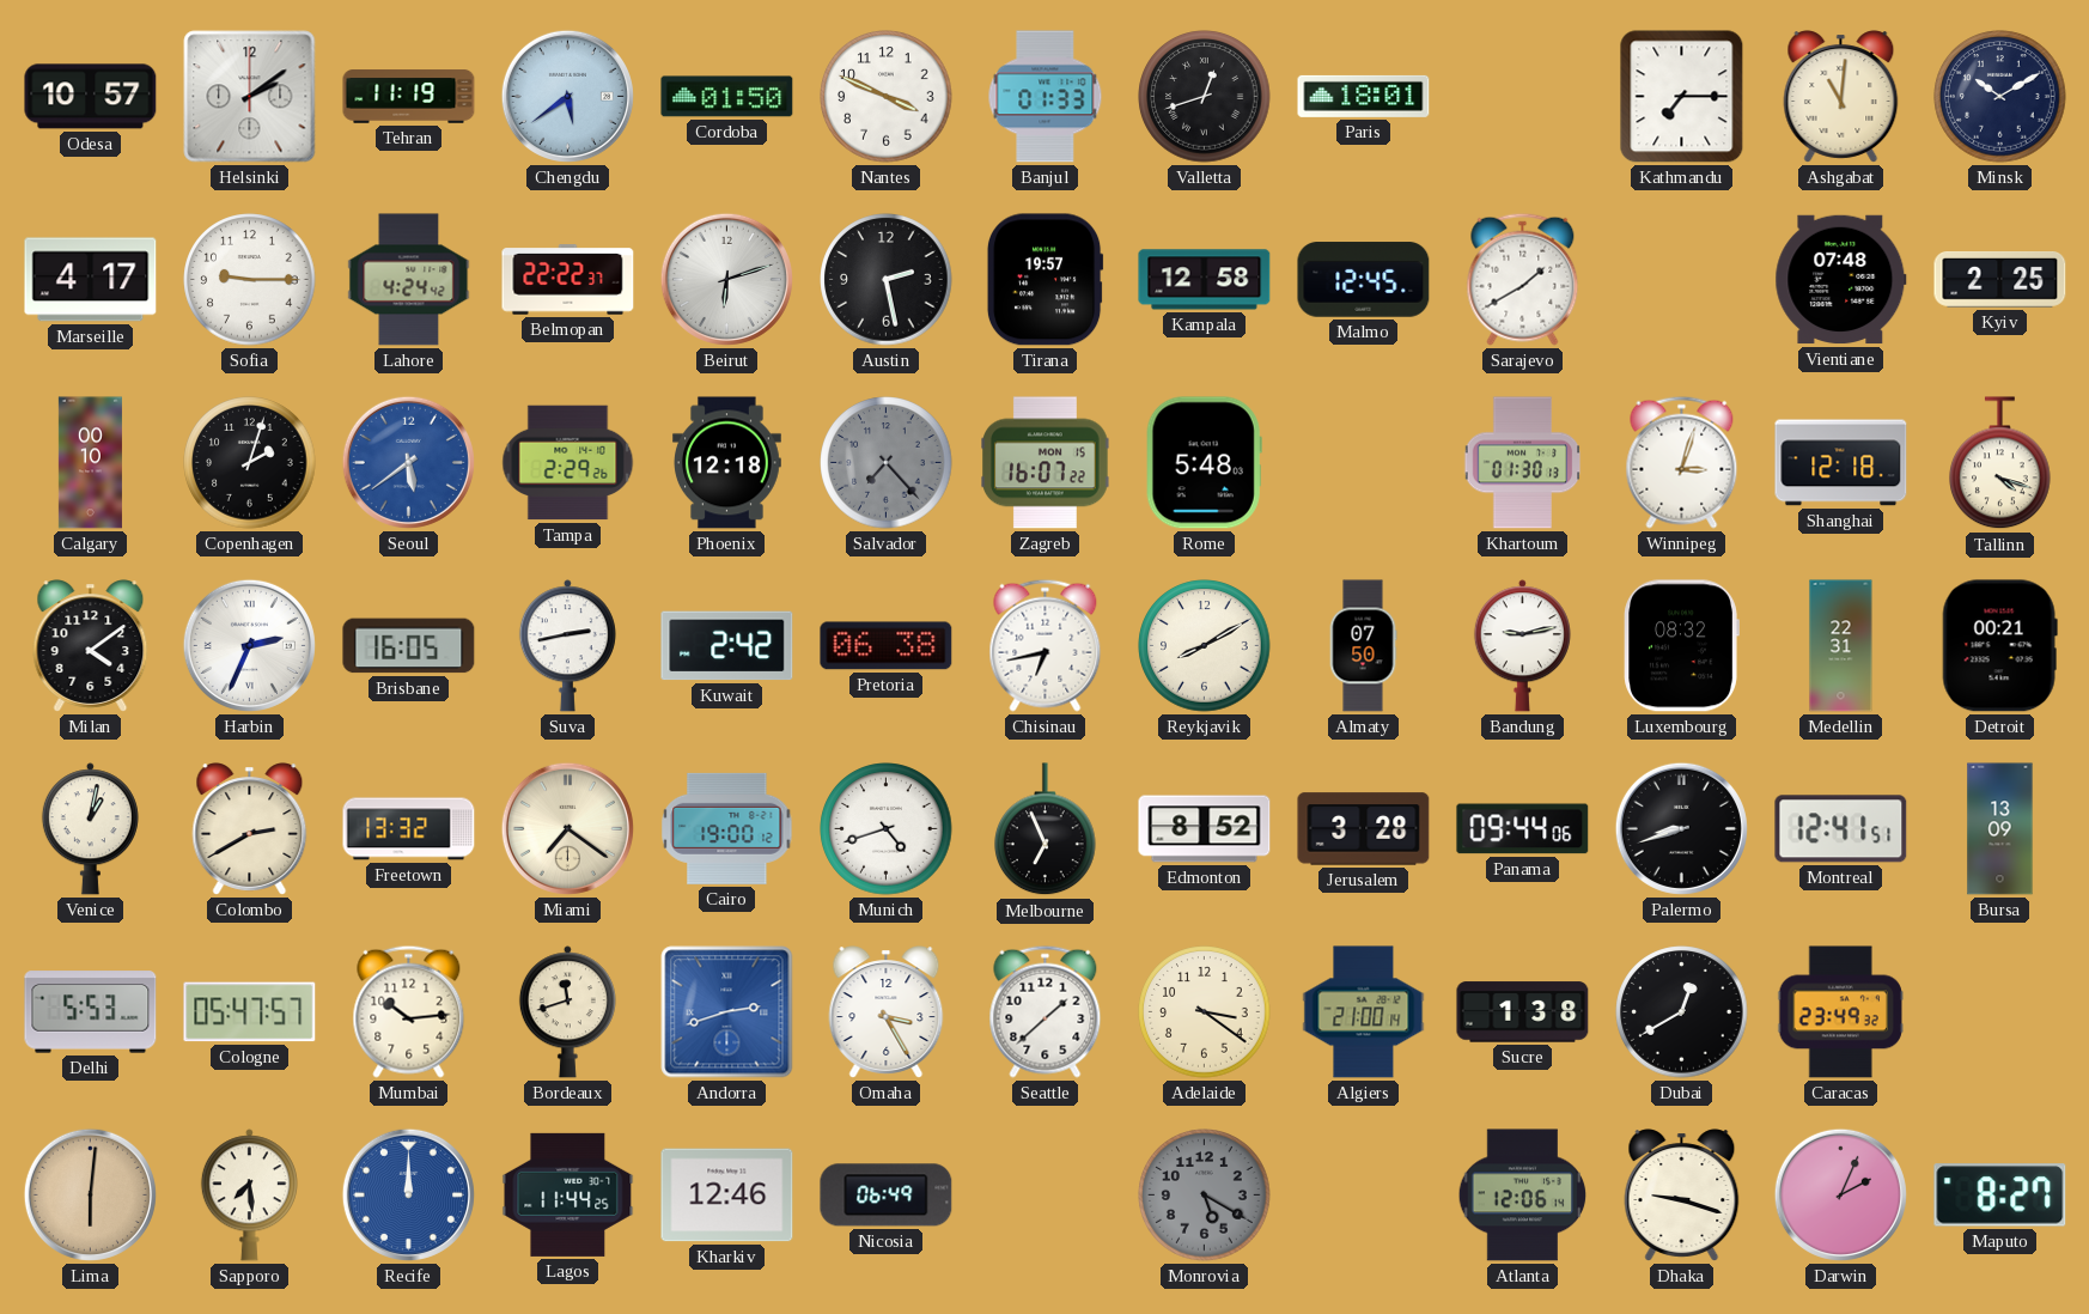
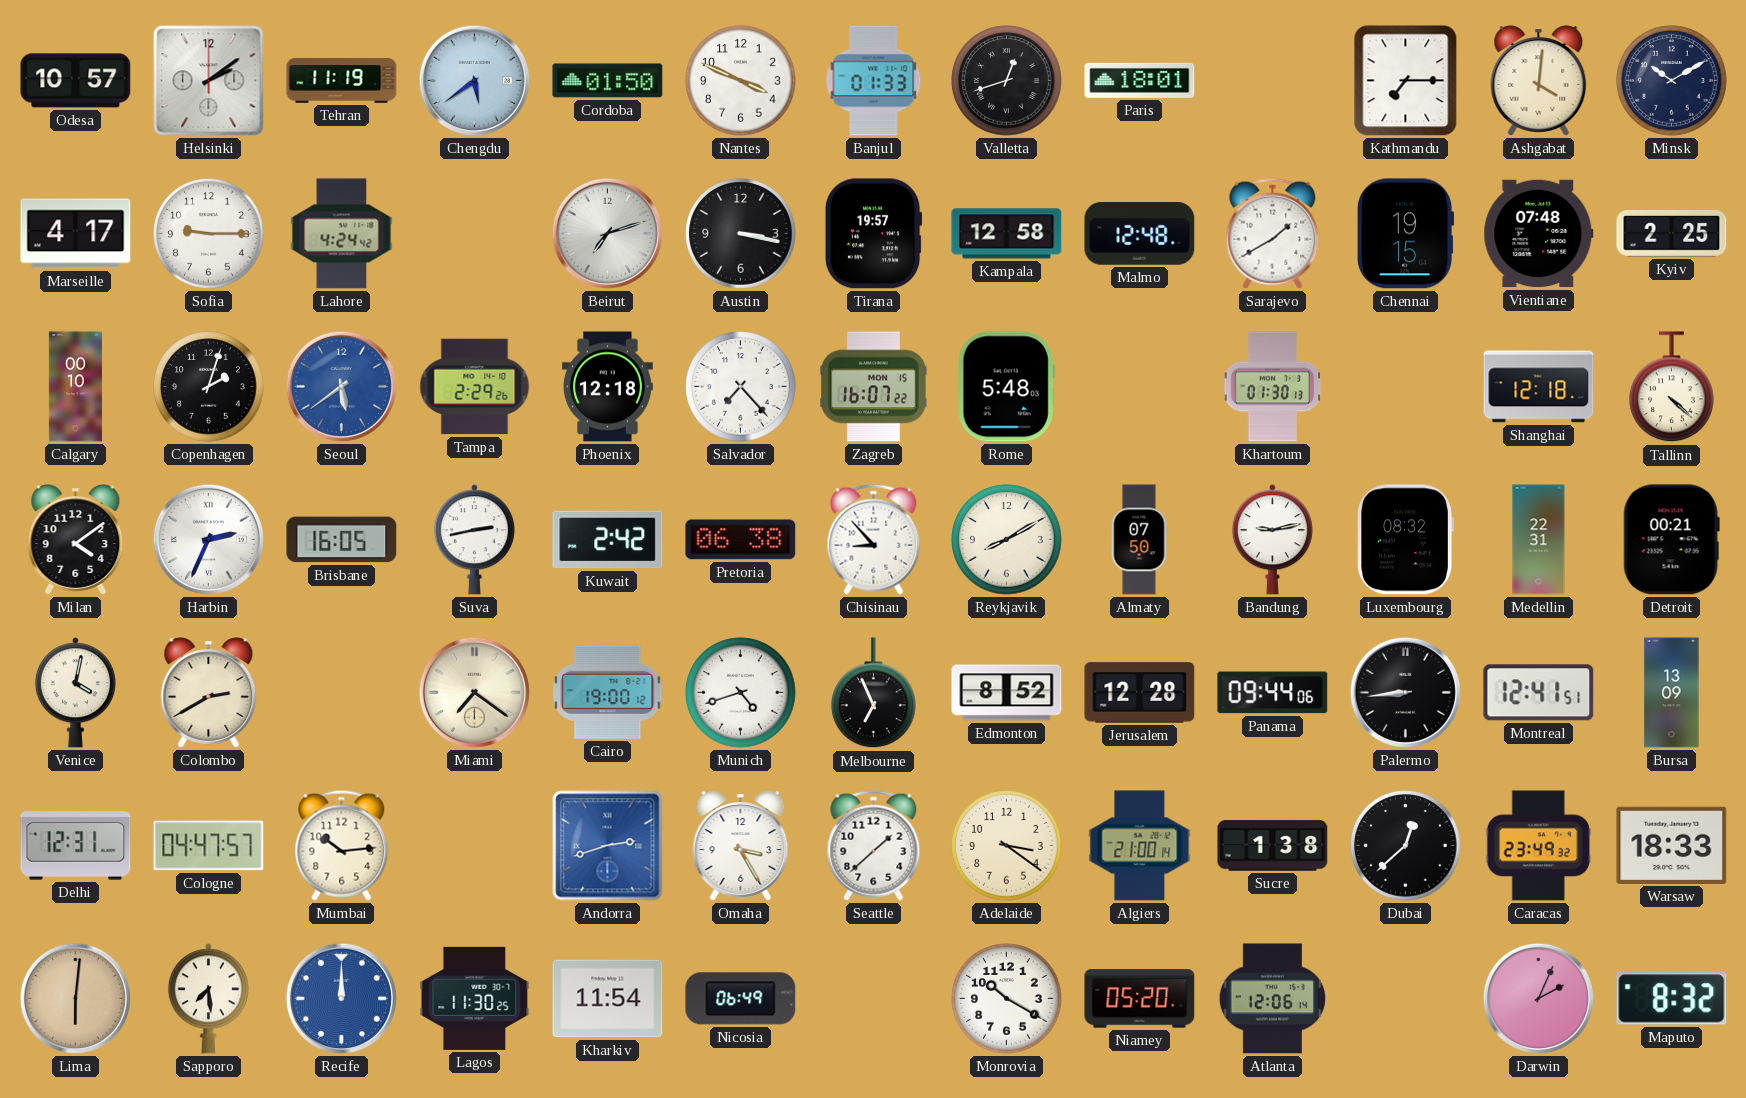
Ashgabat: 11:01 -> 4:01 (1539, 81)
Belmopan: 22:22 -> none (568, 280)
Beirut: 6:12 -> 7:12 (607, 233)
Austin: 2:28 -> 3:17 (741, 234)
Malmo: 12:45 -> 12:48 (1140, 234)
Chennai: none -> 19:15 (1406, 234)
Salvador dial: grey -> white (741, 387)
Winnipeg: 3:03 -> none (1682, 462)
Tallinn: 4:18 -> 4:22 (1672, 387)
Chisinau: 6:43 -> 8:53 (874, 539)
Venice: 1:02 -> 4:02 (75, 693)
Freetown: 13:32 -> none (409, 829)
Jerusalem: 3:28 -> 12:28 (1140, 693)
Palermo: 8:42 -> 8:44 (1405, 692)
Delhi: 5:53 -> 12:31 (76, 846)
Cologne: 05:47 -> 04:47 (209, 846)
Bordeaux: 11:42 -> none (567, 1012)
Dubai: 12:40 -> 12:38 (1406, 846)
Warsaw: none -> 18:33 (1672, 845)
Lagos: 11:44 -> 11:30 (475, 998)
Kharkiv: 12:46 -> 11:54 (608, 999)
Monrovia: 5:20 -> 10:20 (1007, 999)
Monrovia dial: grey -> white (1007, 999)
Niamey: none -> 05:20 (1140, 999)
Dhaka: 9:18 -> none (1682, 1196)
Maputo: 8:27 -> 8:32 (1672, 999)
